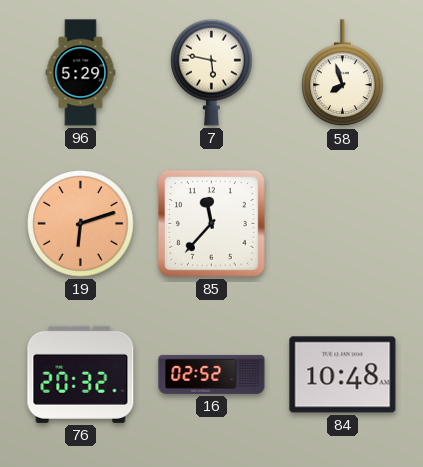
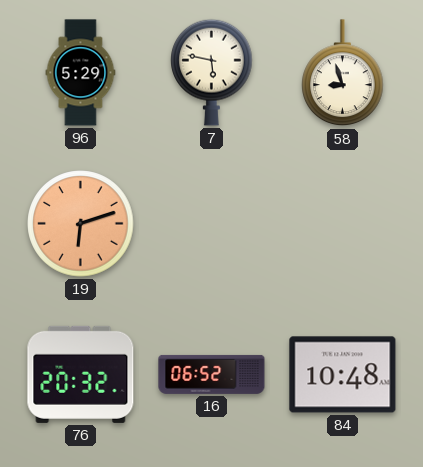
58: 7:57 -> 8:57 (343, 73)
85: 11:37 -> none (212, 224)
16: 02:52 -> 06:52 (212, 374)
